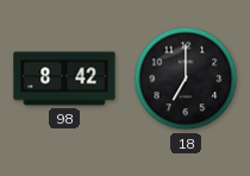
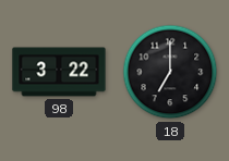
98: 8:42 -> 3:22 (59, 72)
